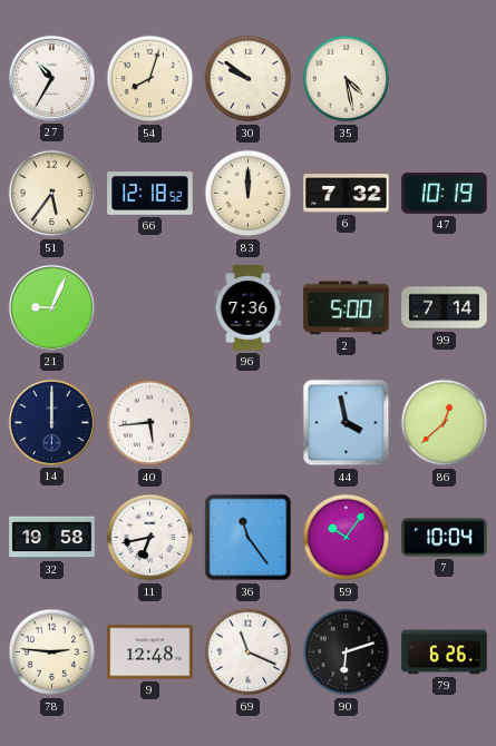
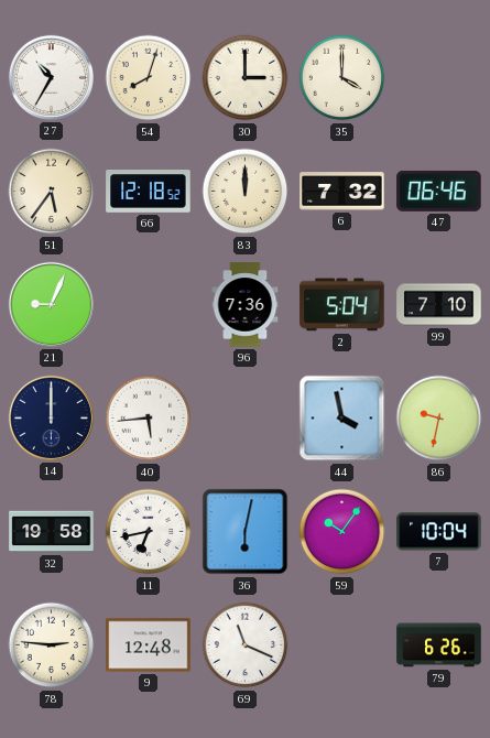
30: 9:51 -> 3:00 (246, 78)
35: 4:28 -> 4:00 (342, 78)
47: 10:19 -> 06:46 (439, 191)
2: 5:00 -> 5:04 (342, 305)
99: 7:14 -> 7:10 (439, 305)
86: 12:38 -> 9:32 (439, 419)
36: 11:24 -> 6:02 (246, 532)
90: 6:12 -> none (347, 652)
